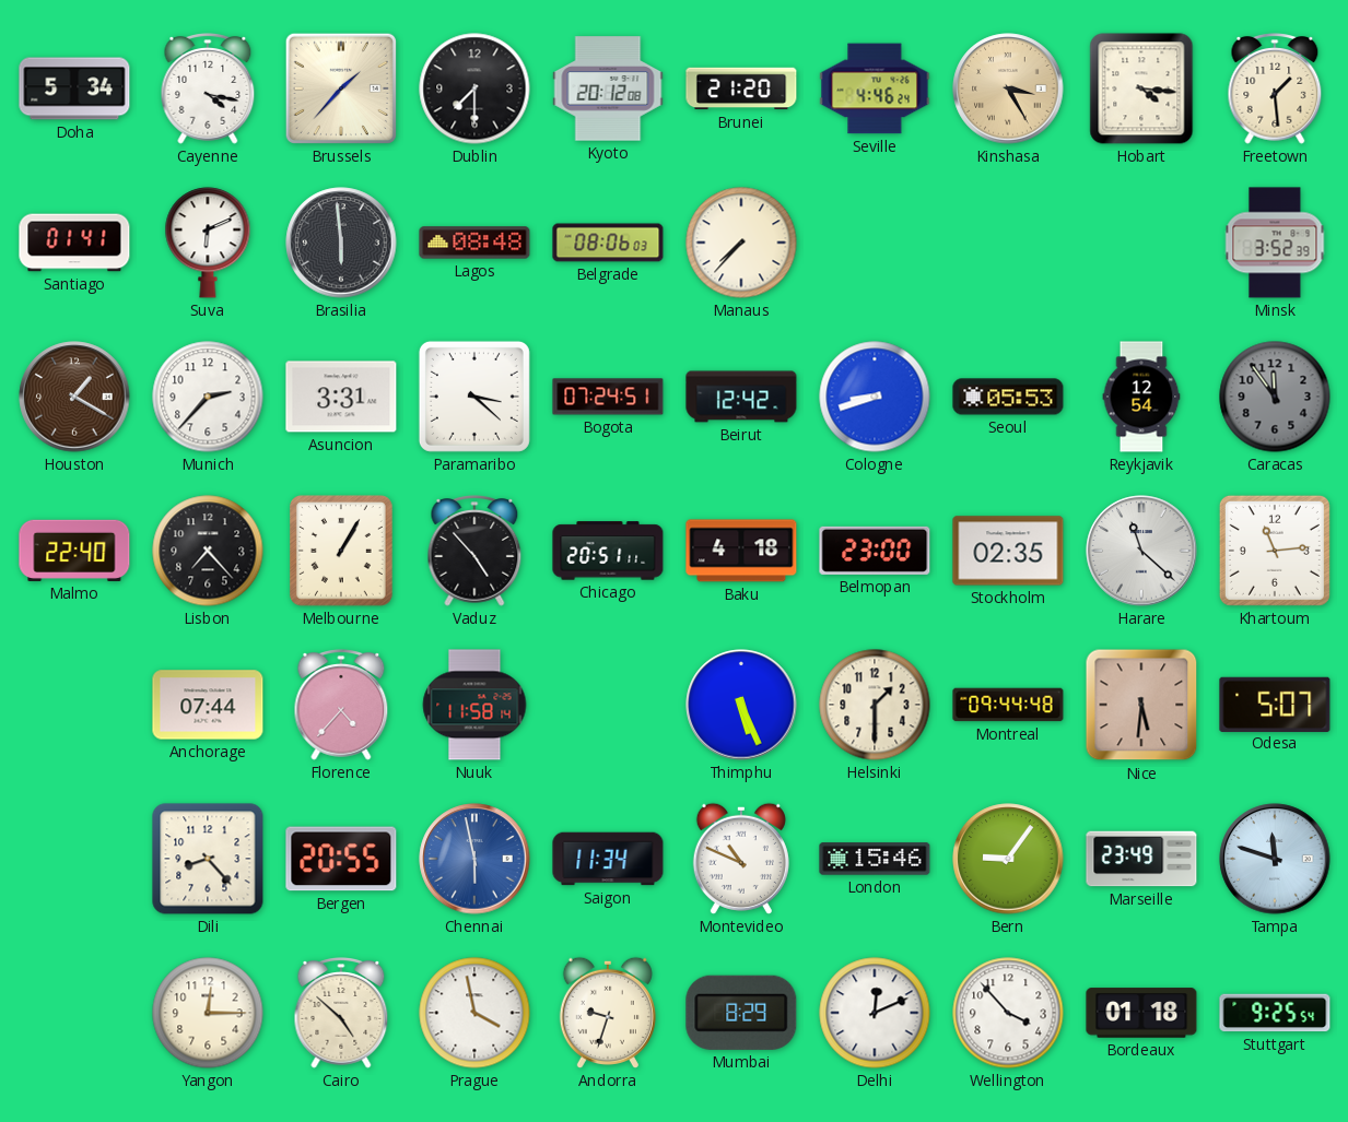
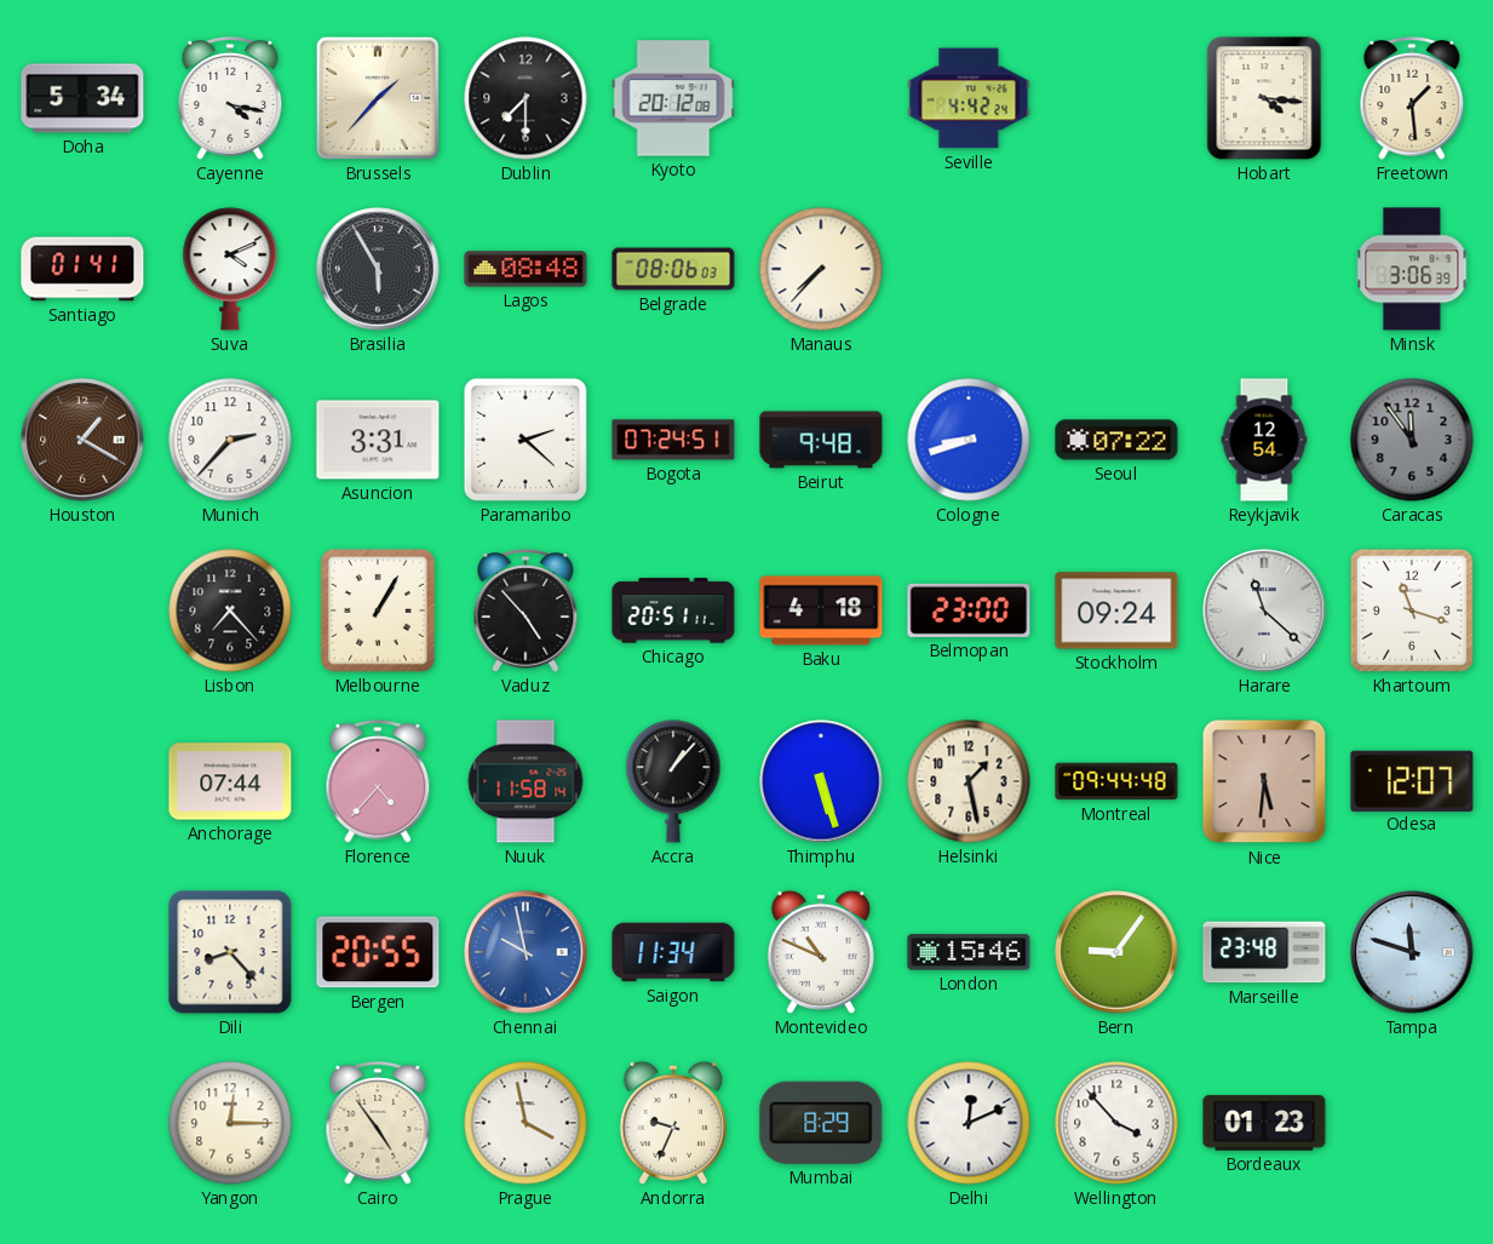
Brunei: 21:20 -> none (741, 88)
Seville: 4:46 -> 4:42 (969, 98)
Kinshasa: 3:25 -> none (1008, 88)
Suva: 6:11 -> 4:11 (230, 269)
Brasilia: 5:59 -> 5:55 (378, 269)
Minsk: 3:52 -> 3:06 (1412, 269)
Paramaribo: 3:22 -> 2:22 (526, 440)
Beirut: 12:42 -> 9:48 (821, 440)
Seoul: 05:53 -> 07:22 (1116, 440)
Malmo: 22:40 -> none (74, 551)
Stockholm: 02:35 -> 09:24 (1116, 610)
Khartoum: 11:14 -> 11:18 (1412, 610)
Accra: none -> 1:07 (673, 781)
Thimphu: 5:26 -> 5:27 (821, 781)
Helsinki: 1:30 -> 1:28 (969, 781)
Odesa: 5:07 -> 12:07 (1412, 780)
Chennai: 5:58 -> 9:58 (526, 952)
Marseille: 23:49 -> 23:48 (1264, 952)
Cairo: 4:52 -> 4:54 (378, 1124)
Andorra: 9:33 -> 9:34 (673, 1123)
Bordeaux: 01:18 -> 01:23 (1264, 1123)
Stuttgart: 9:25 -> none (1275, 1013)
